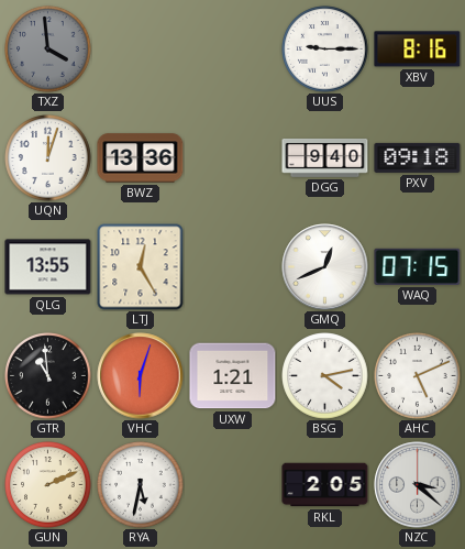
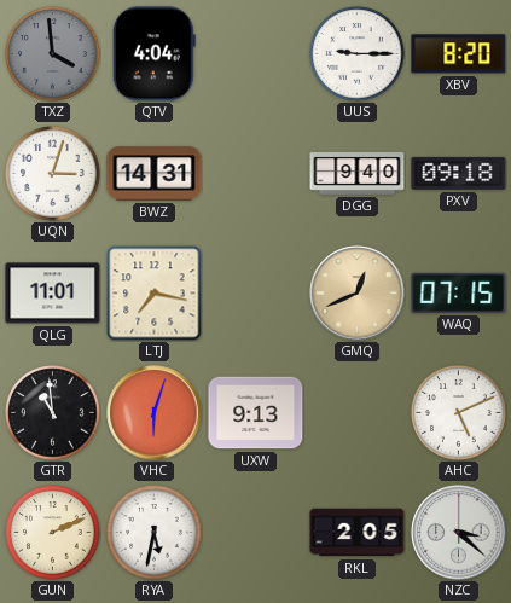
QTV: none -> 4:04 (153, 54)
XBV: 8:16 -> 8:20 (459, 54)
UQN: 12:03 -> 3:03 (53, 174)
BWZ: 13:36 -> 14:31 (155, 174)
QLG: 13:55 -> 11:01 (53, 294)
LTJ: 12:25 -> 7:17 (155, 294)
GMQ dial: white -> champagne (358, 294)
UXW: 1:21 -> 9:13 (256, 413)
BSG: 4:13 -> none (325, 376)
